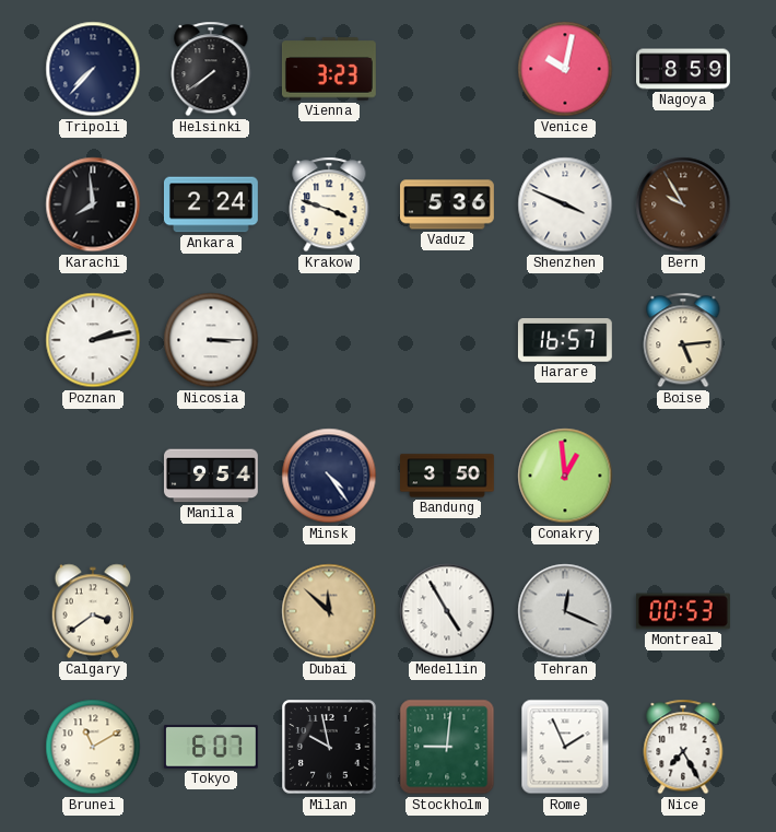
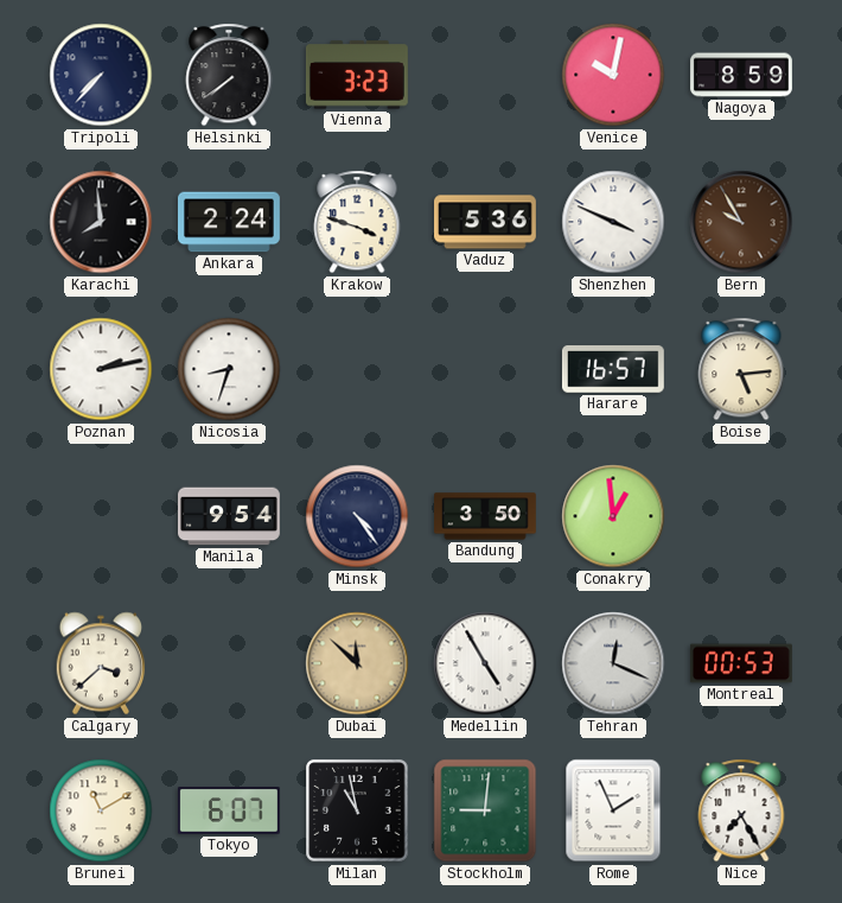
Nicosia: 3:15 -> 8:33 (229, 369)
Calgary: 3:39 -> 3:38 (101, 663)
Milan: 9:58 -> 10:58 (357, 810)
